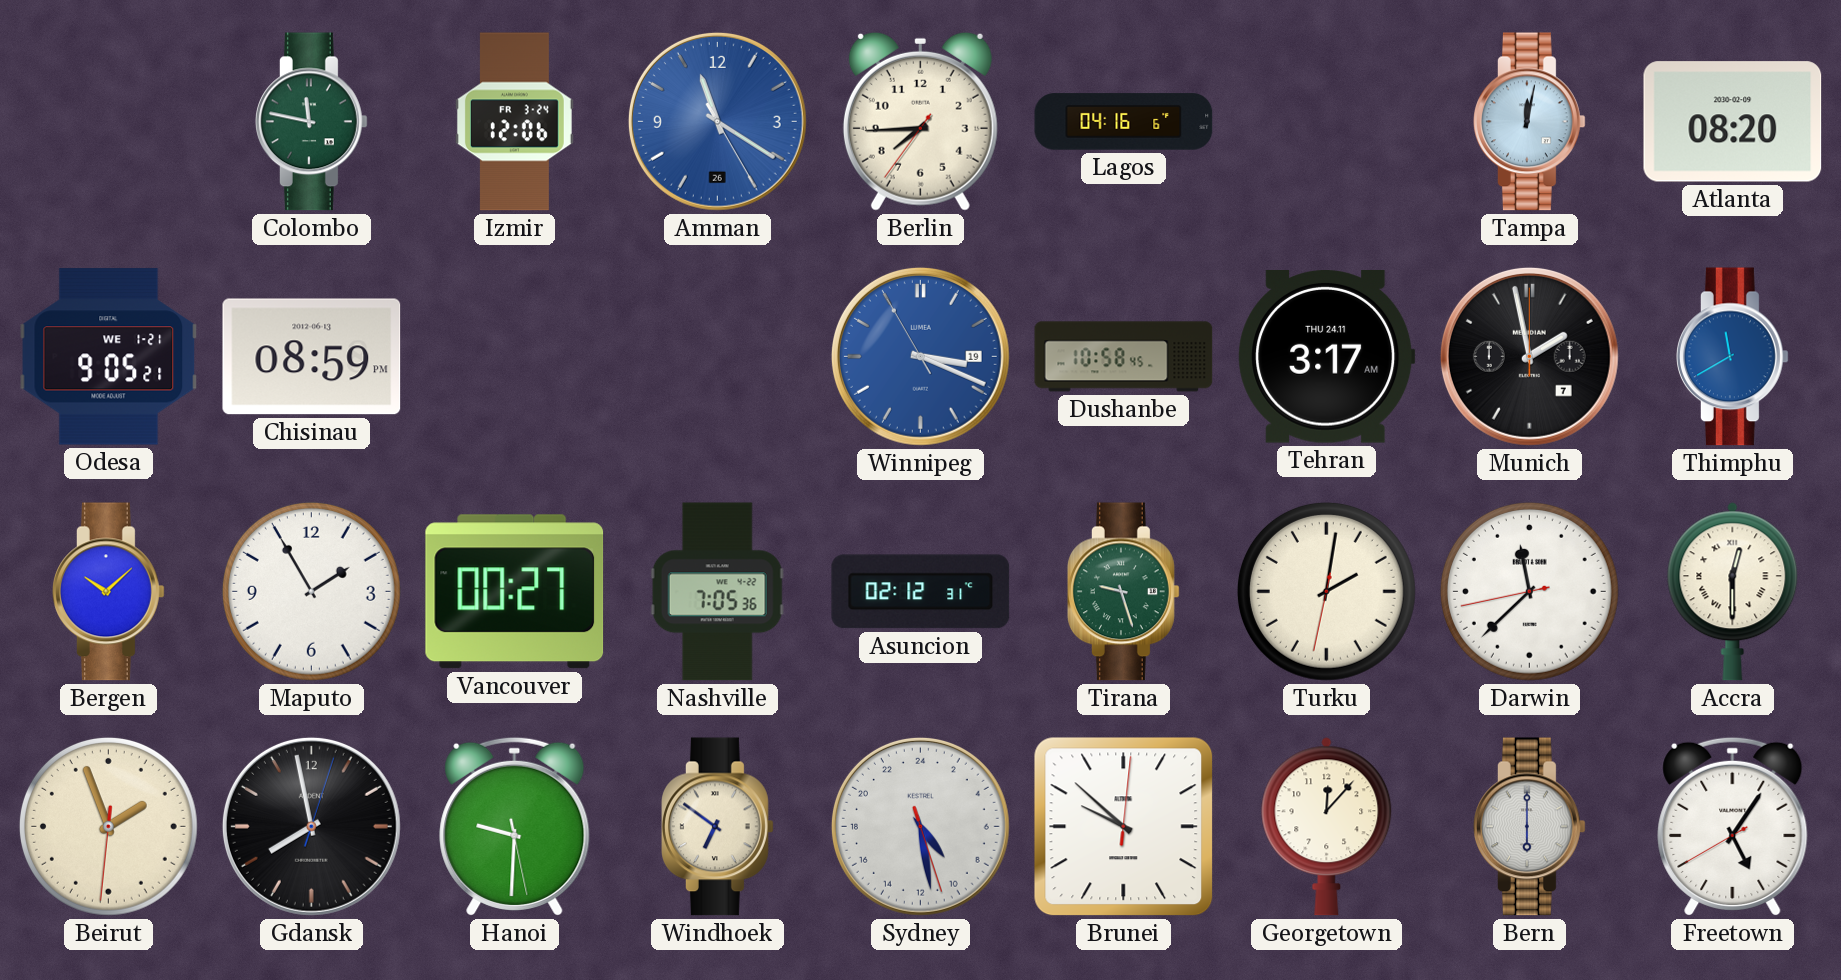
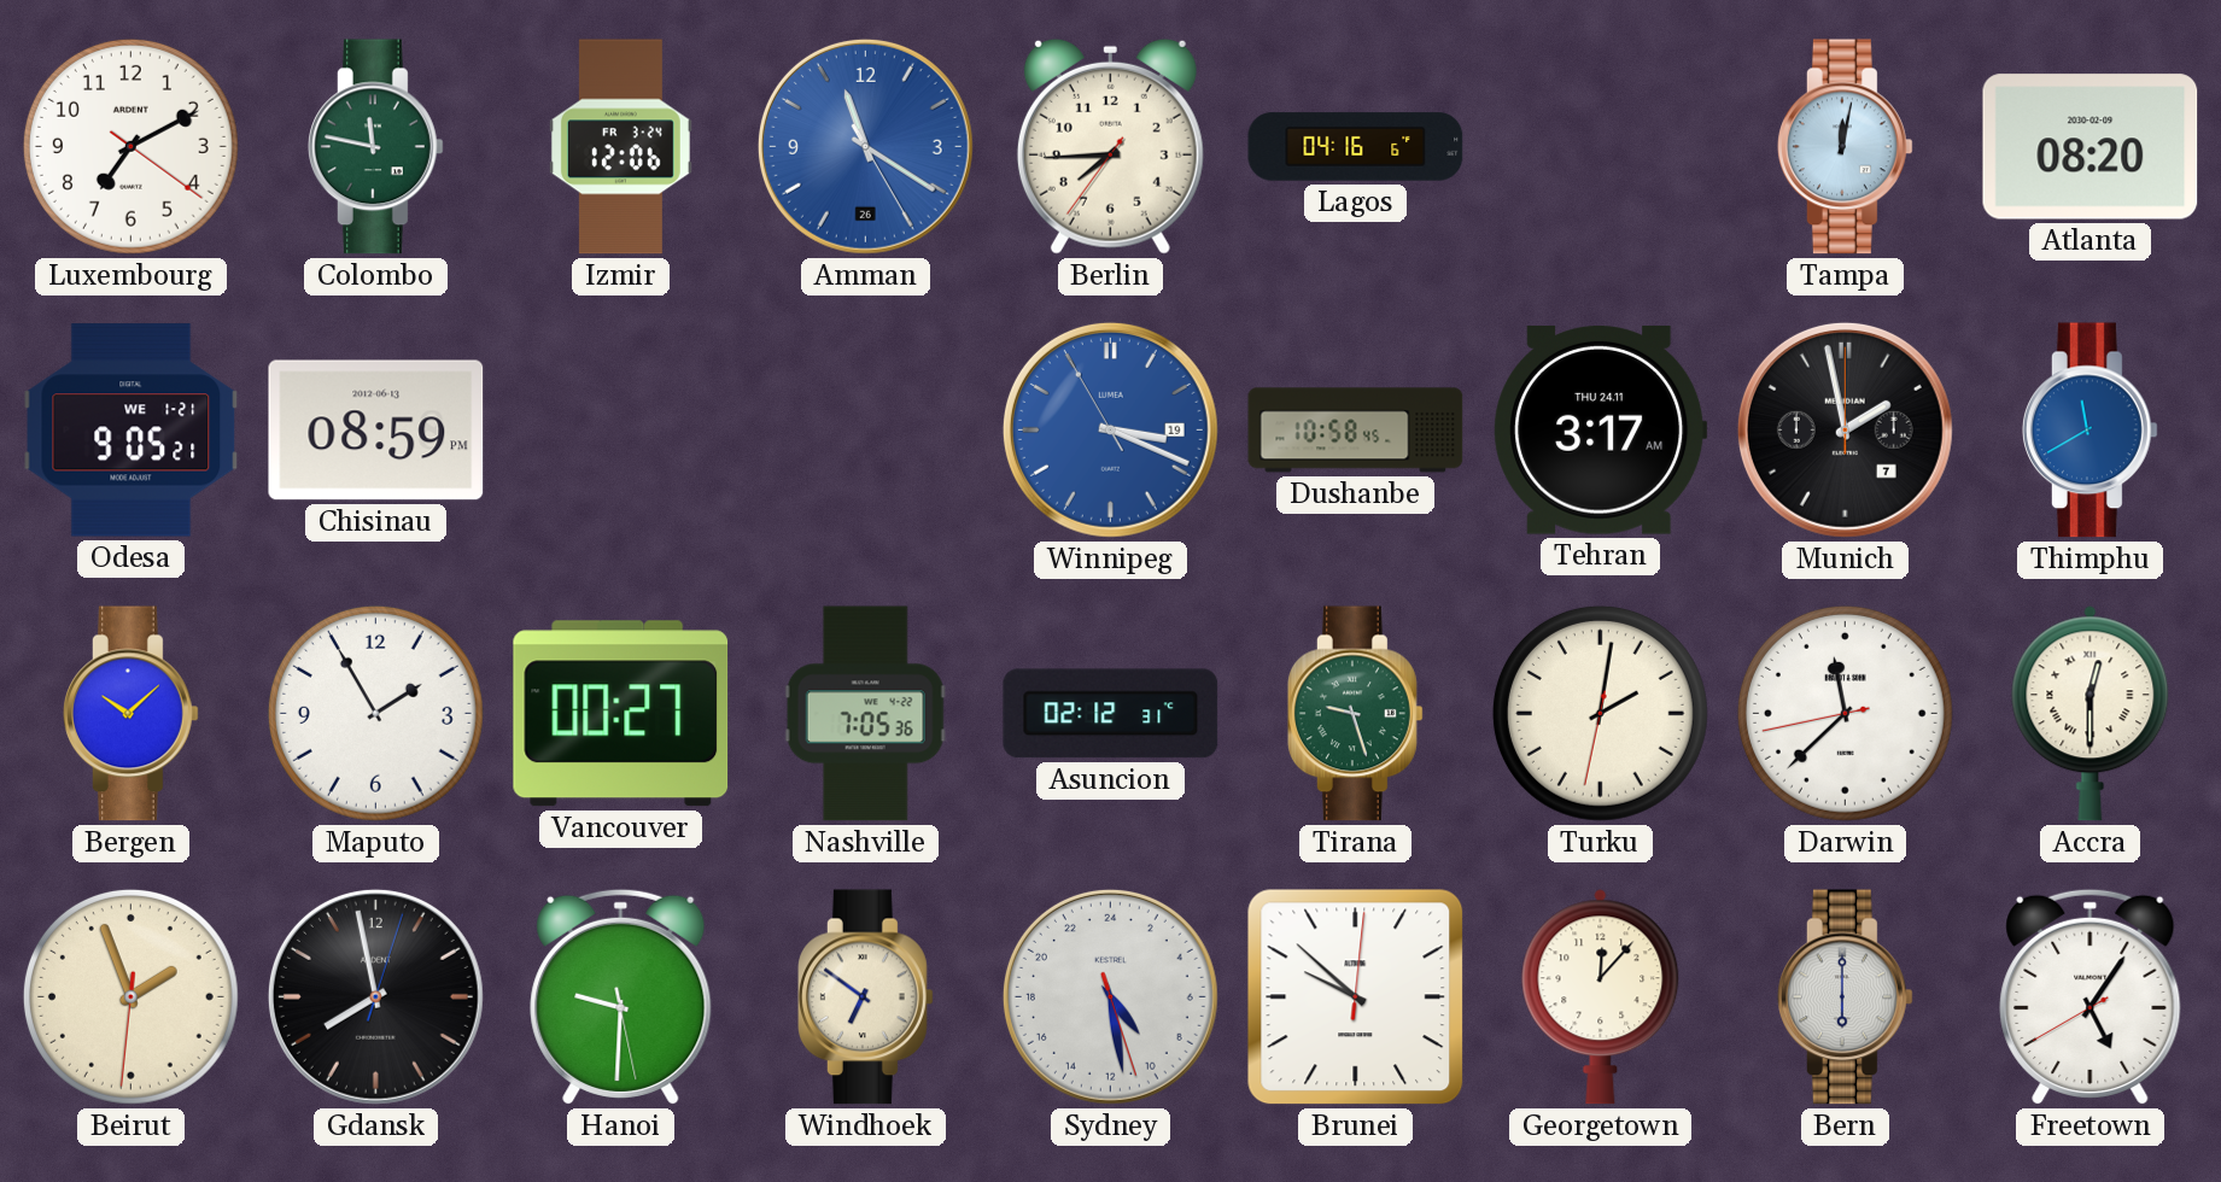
Luxembourg: none -> 7:10 (130, 146)
